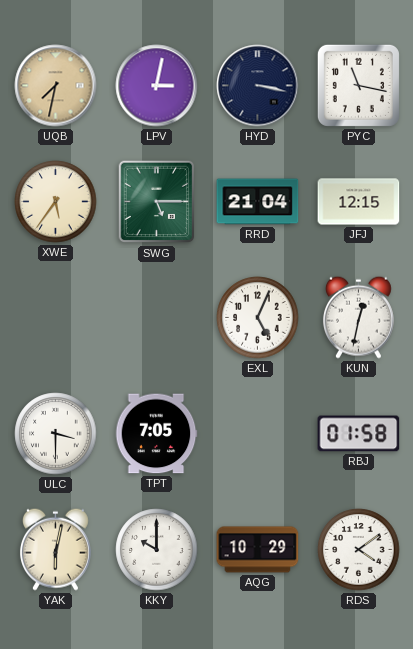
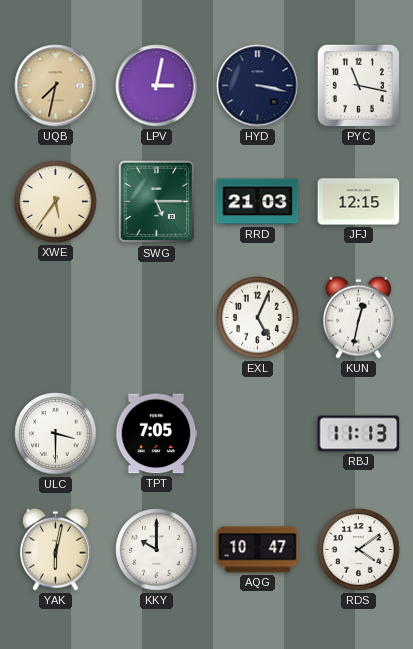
RRD: 21:04 -> 21:03 (258, 202)
RBJ: 01:58 -> 11:13 (359, 434)
AQG: 10:29 -> 10:47 (258, 550)
